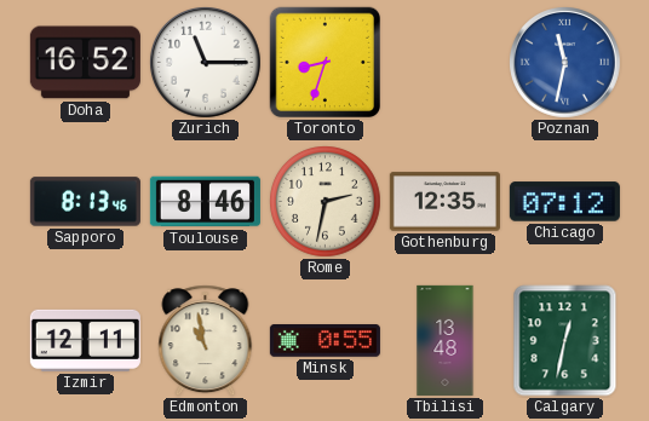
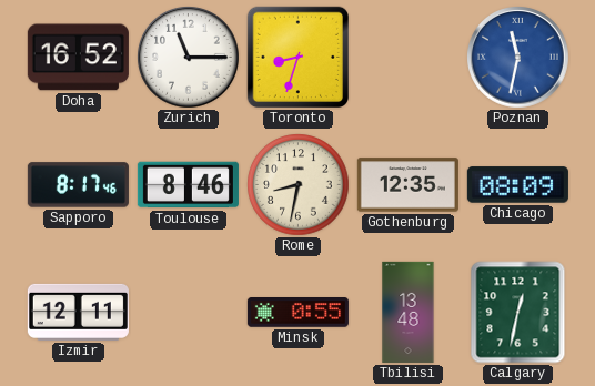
Sapporo: 8:13 -> 8:17 (78, 185)
Rome: 2:32 -> 8:32 (299, 185)
Chicago: 07:12 -> 08:09 (517, 185)
Edmonton: 10:58 -> none (206, 341)
